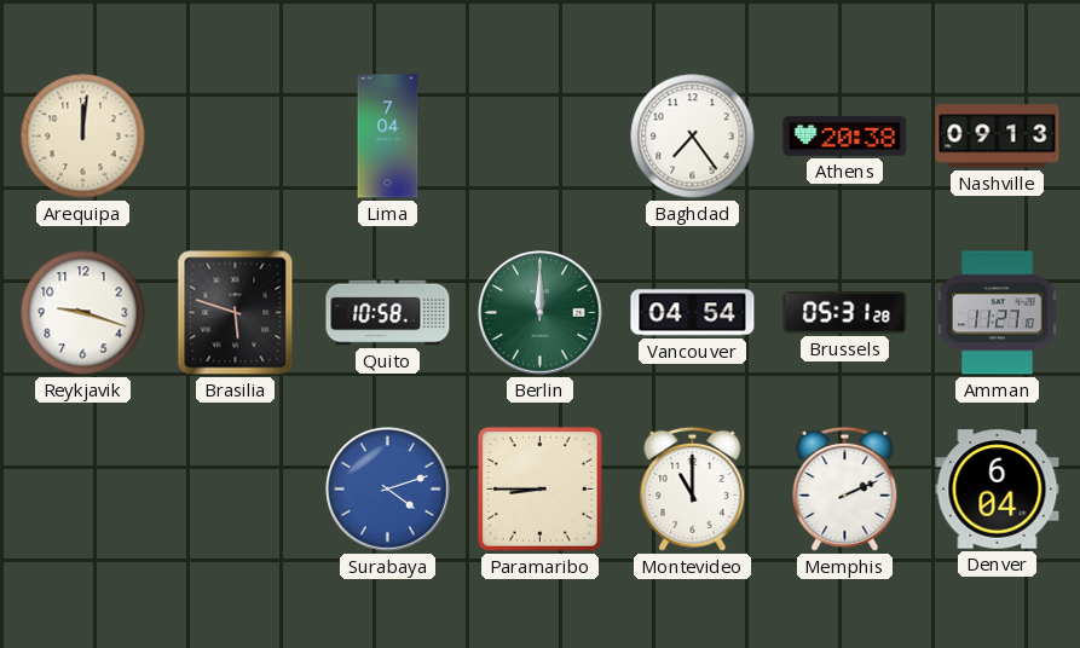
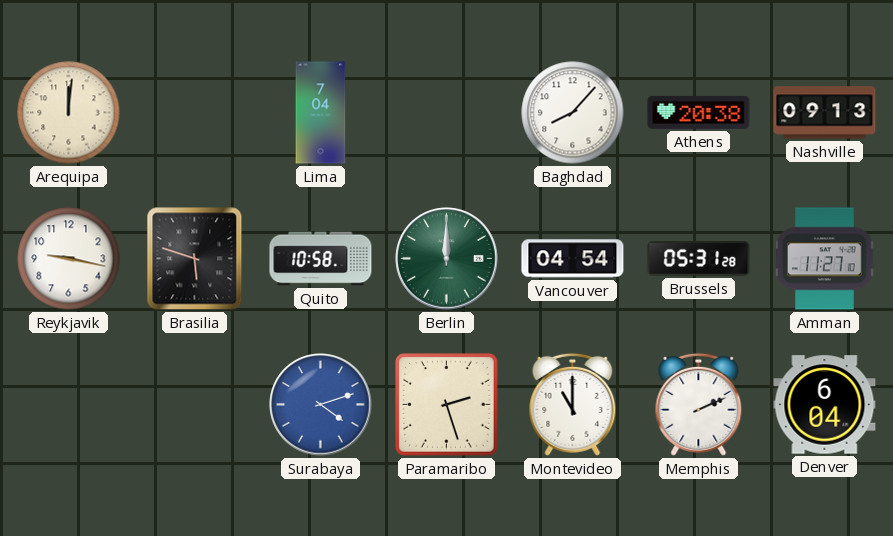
Baghdad: 7:24 -> 8:07 (573, 113)
Reykjavik: 9:18 -> 9:17 (69, 259)
Paramaribo: 8:45 -> 2:27 (446, 404)
